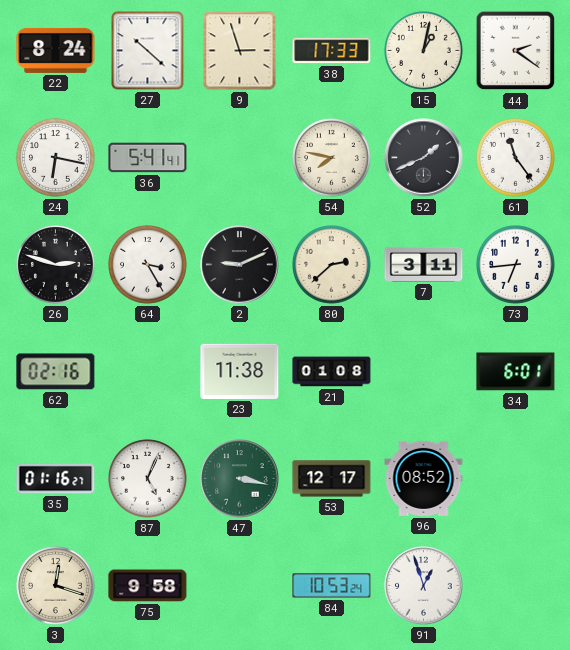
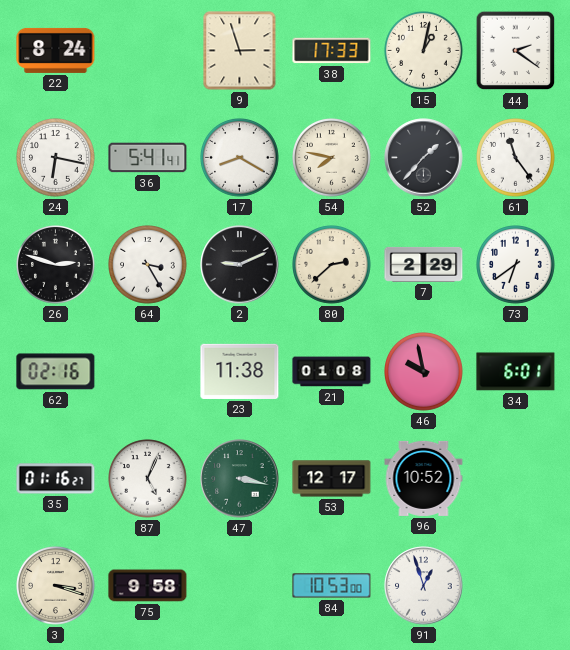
27: 10:22 -> none (148, 51)
17: none -> 8:20 (240, 158)
52: 1:41 -> 1:37 (424, 158)
7: 3:11 -> 2:29 (424, 264)
73: 6:44 -> 6:39 (516, 265)
46: none -> 9:58 (424, 372)
96: 08:52 -> 10:52 (424, 478)
3: 12:18 -> 3:18 (56, 586)
84: 10:53:24 -> 10:53:00 (332, 586)
